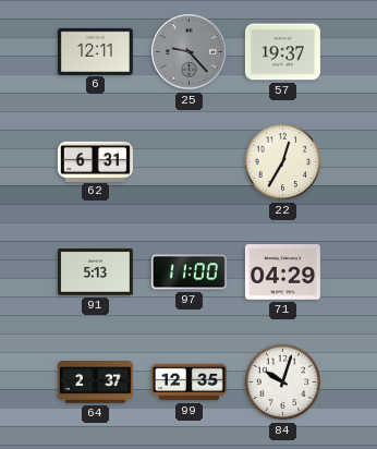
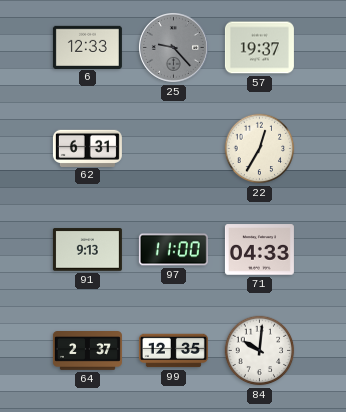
6: 12:11 -> 12:33 (87, 47)
91: 5:13 -> 9:13 (87, 250)
71: 04:29 -> 04:33 (259, 250)
84: 10:03 -> 10:01 (260, 351)
